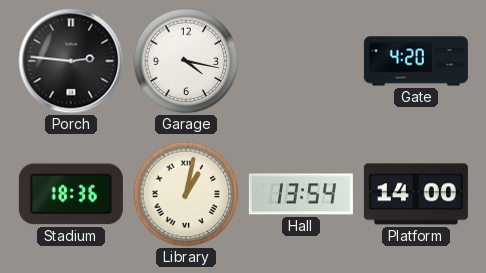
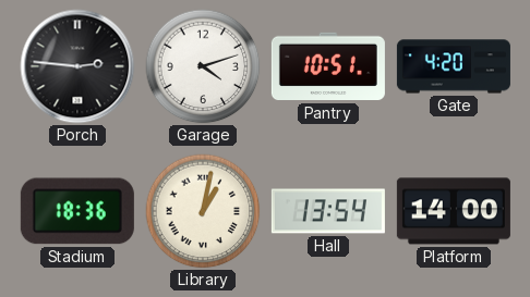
Garage: 4:17 -> 4:12 (203, 66)
Pantry: none -> 10:51 (328, 66)
